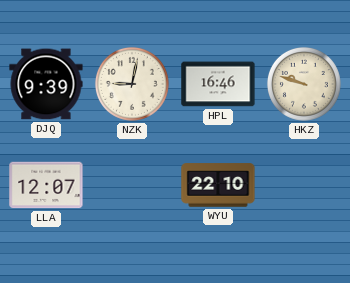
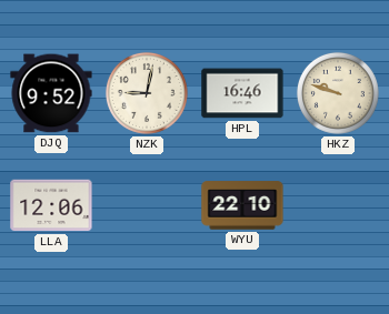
DJQ: 9:39 -> 9:52 (51, 93)
LLA: 12:07 -> 12:06 (51, 205)
